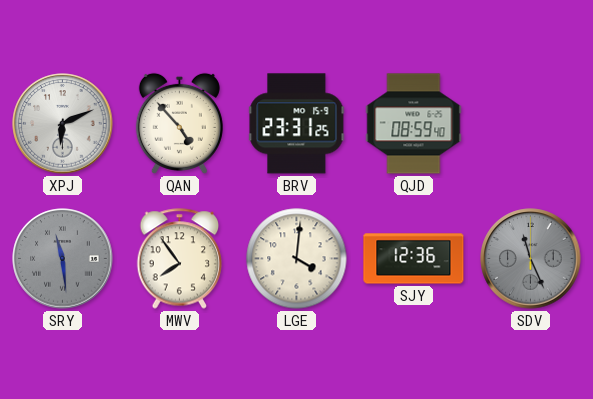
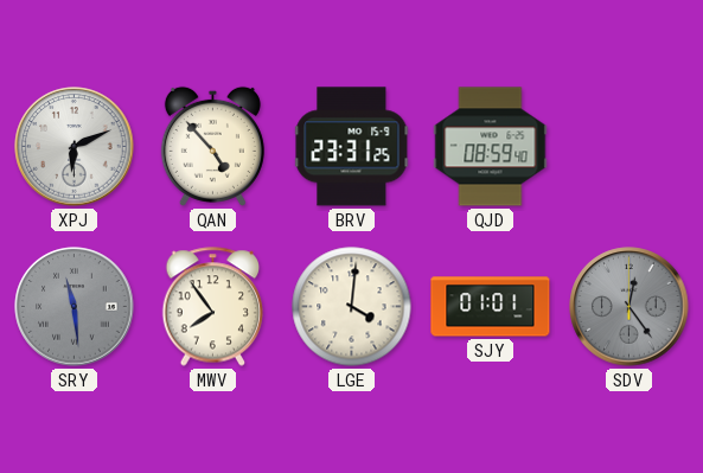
SJY: 12:36 -> 01:01 (491, 307)
SDV: 11:26 -> 12:24 (629, 307)
